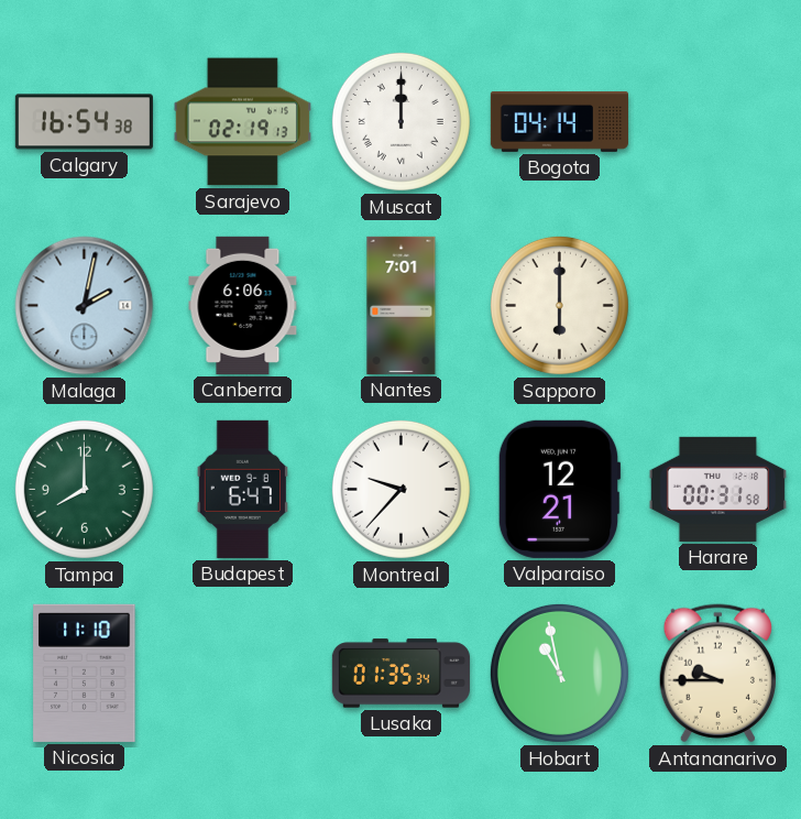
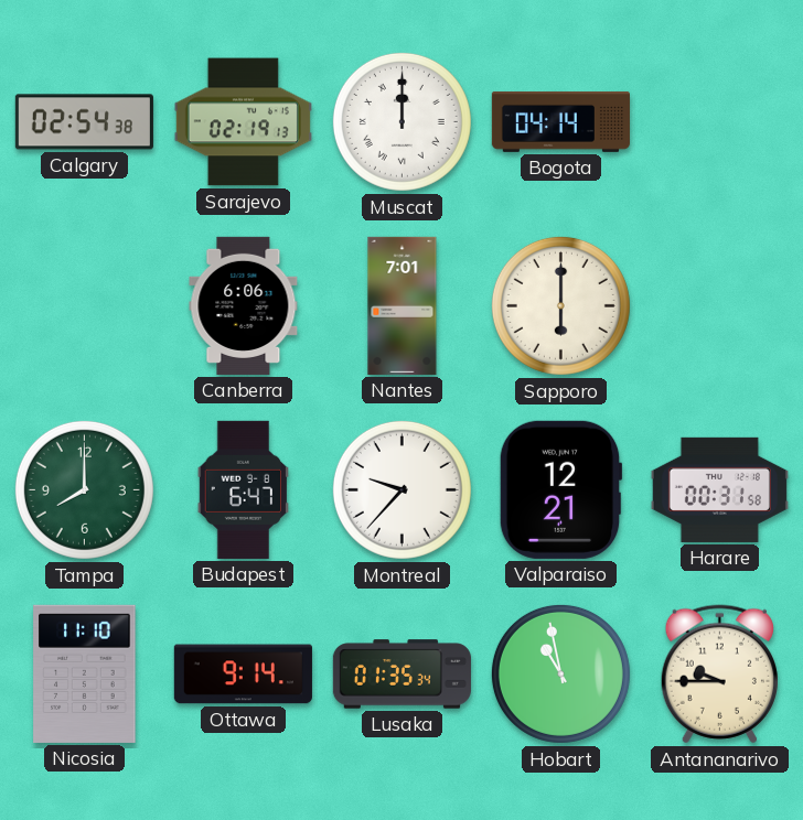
Calgary: 16:54 -> 02:54 (84, 122)
Malaga: 2:02 -> none (85, 306)
Ottawa: none -> 9:14 (243, 675)
